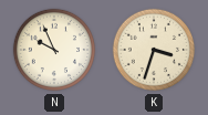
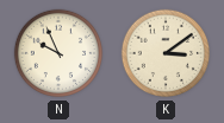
K: 3:33 -> 3:09 (166, 53)
